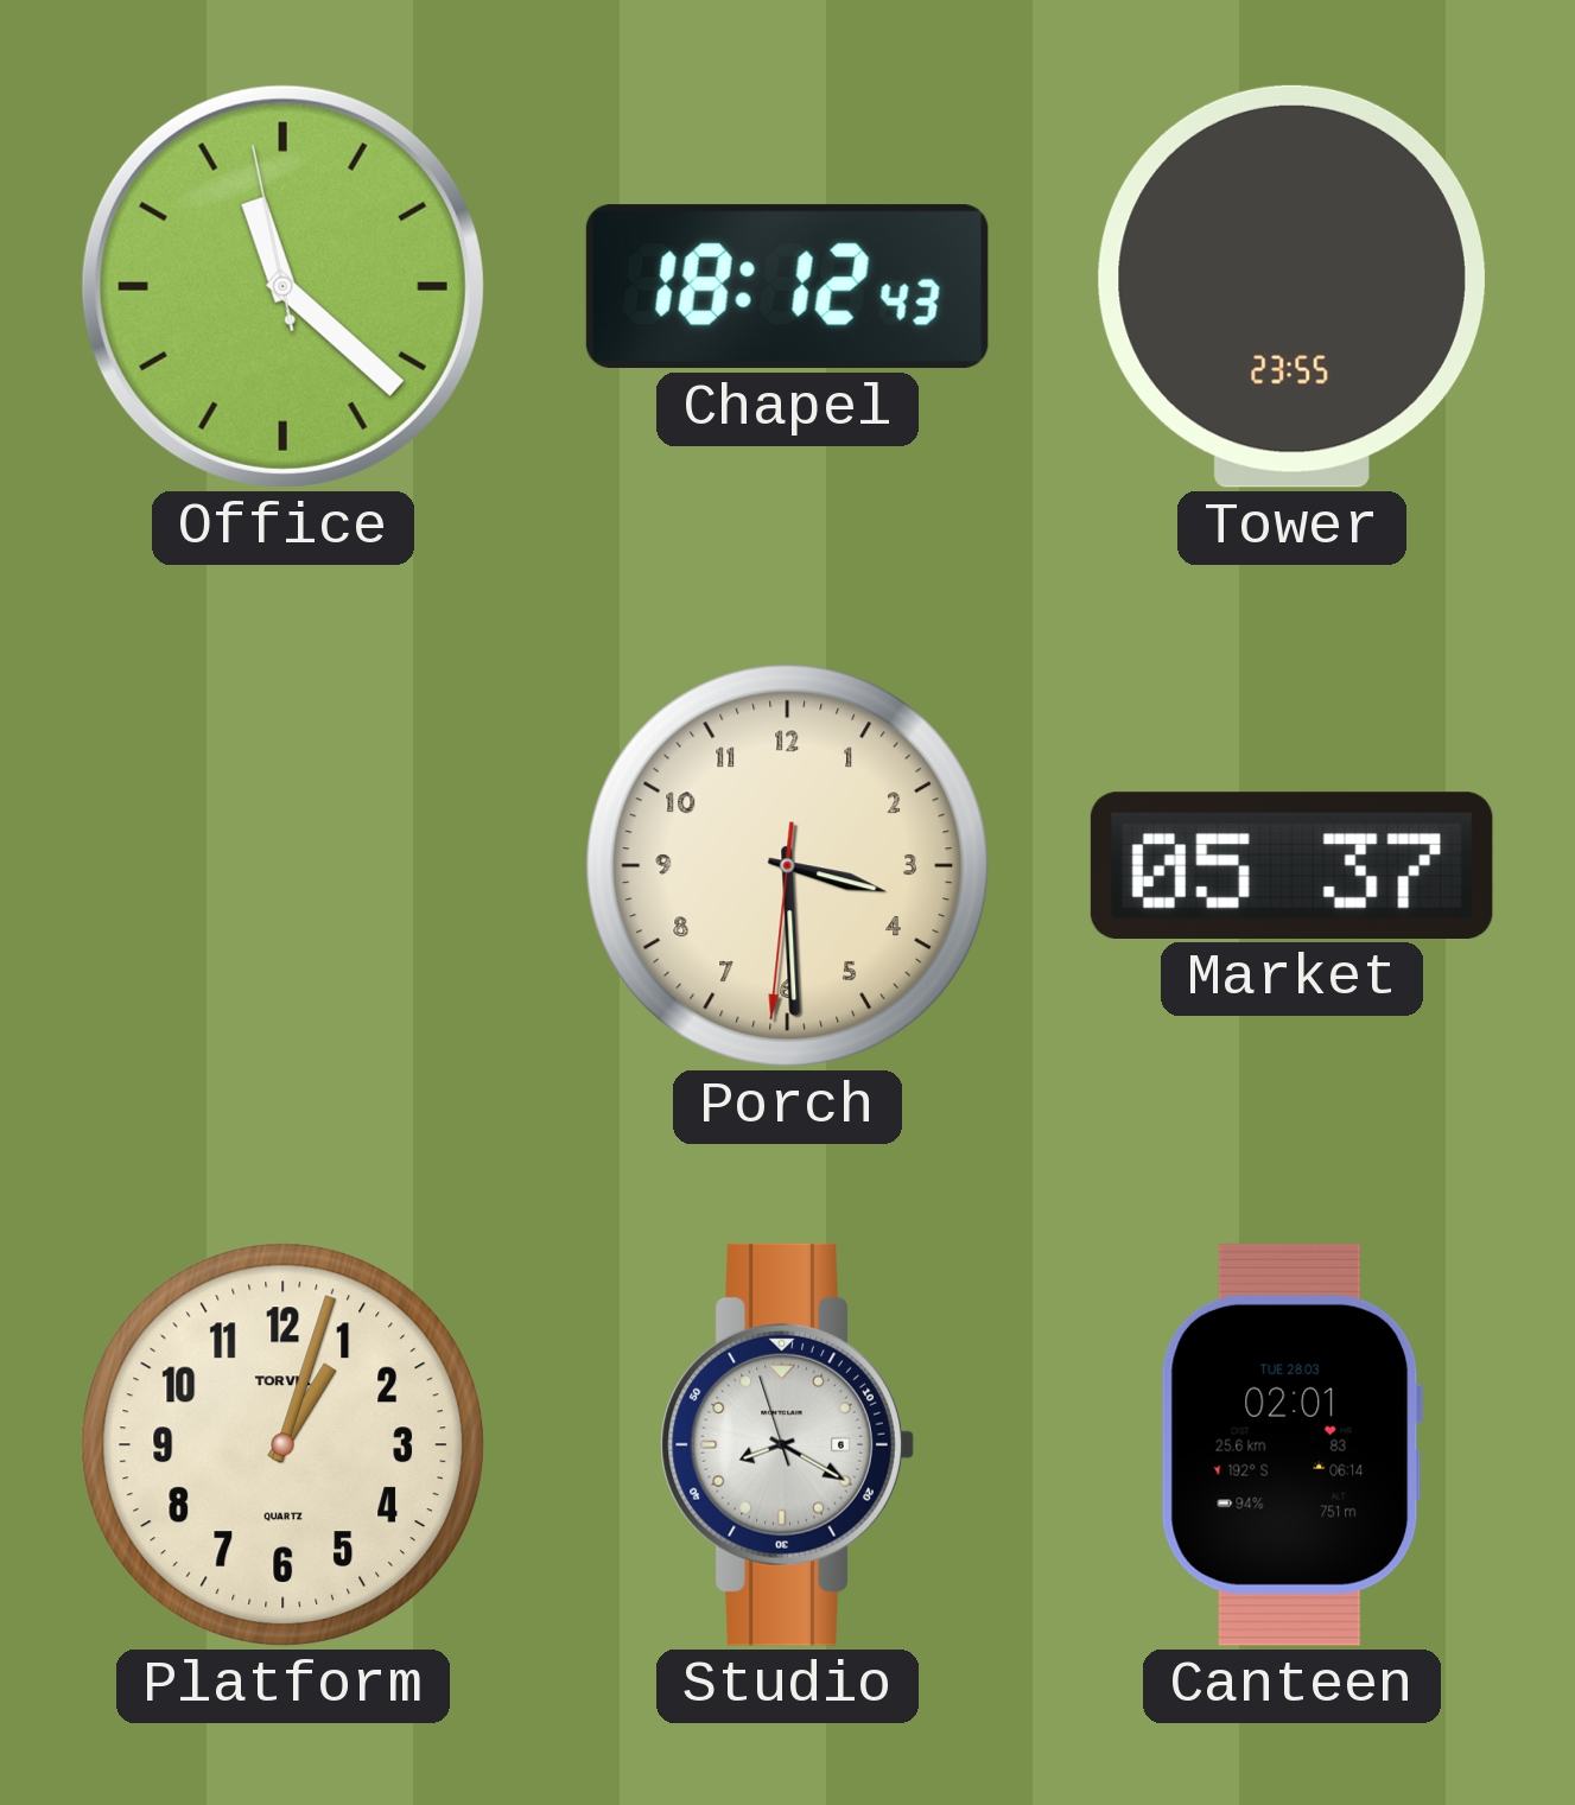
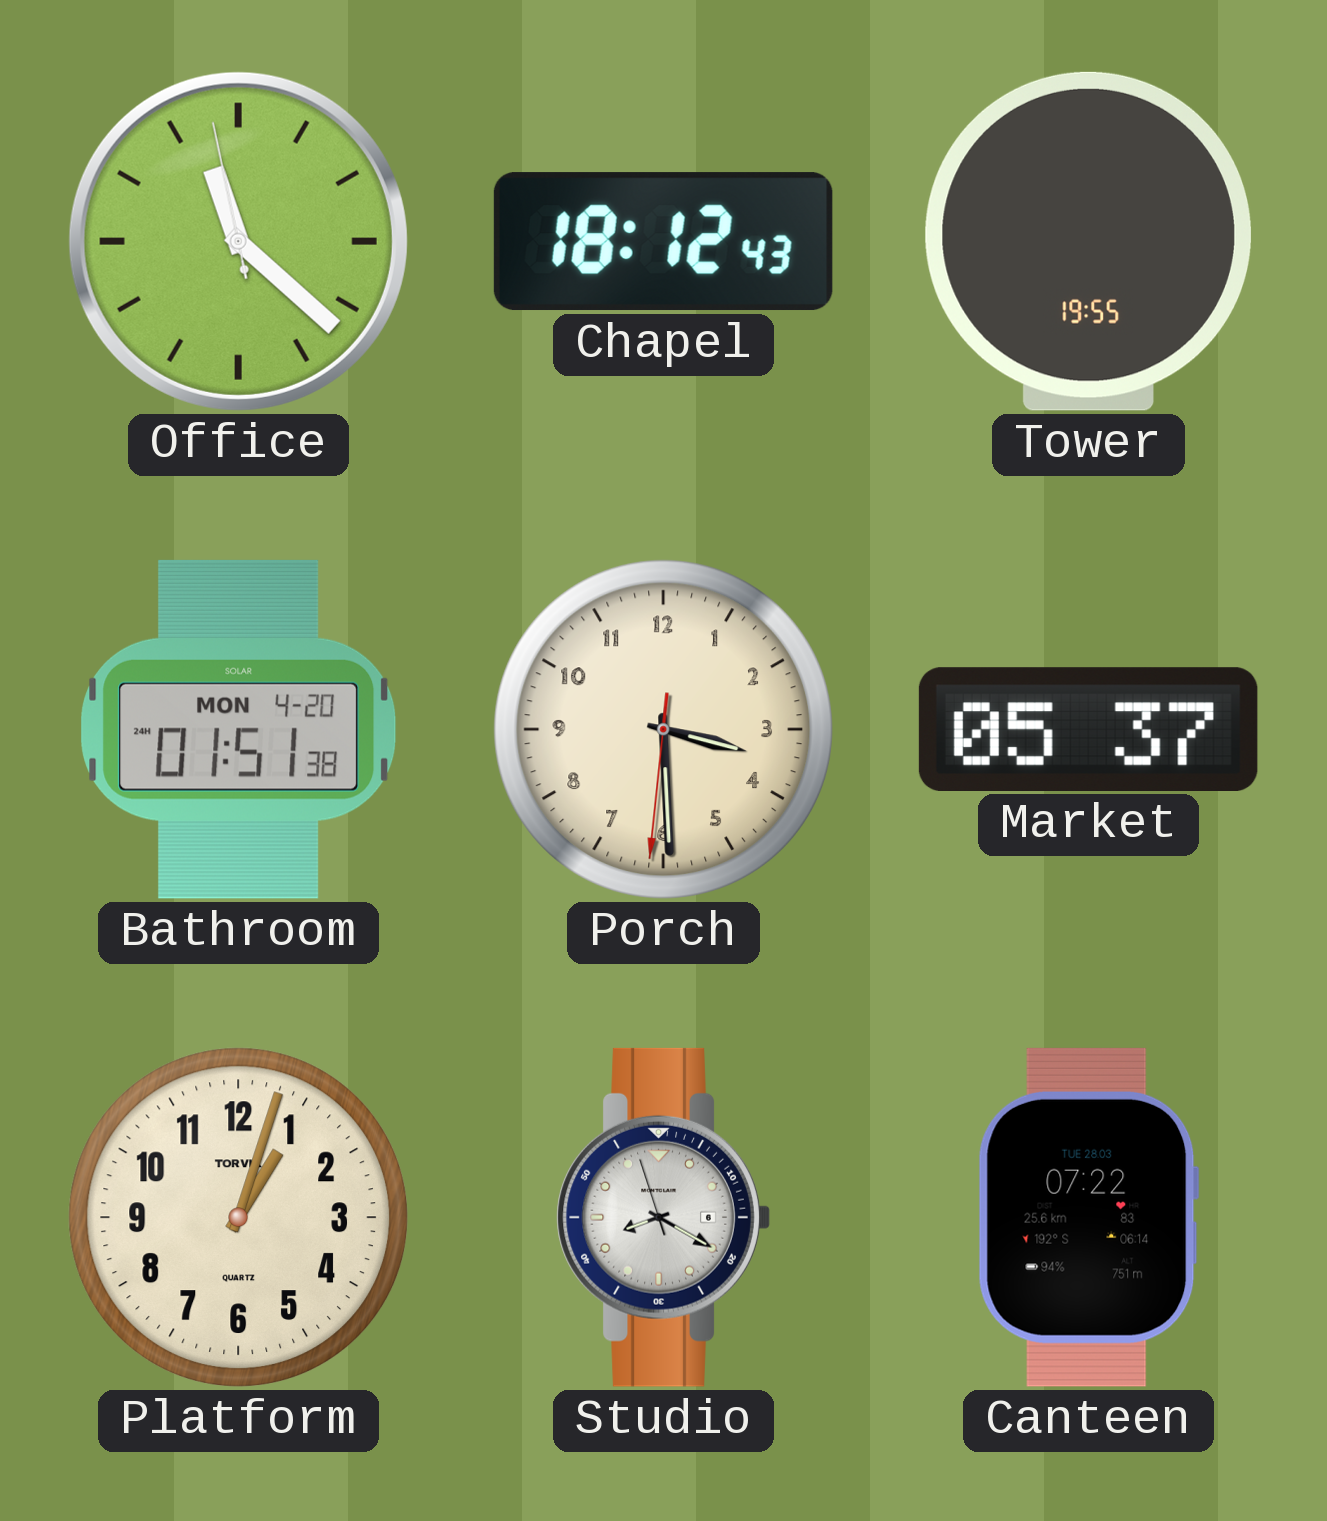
Tower: 23:55 -> 19:55 (1088, 241)
Bathroom: none -> 01:51 (239, 729)
Canteen: 02:01 -> 07:22 (1088, 1217)
